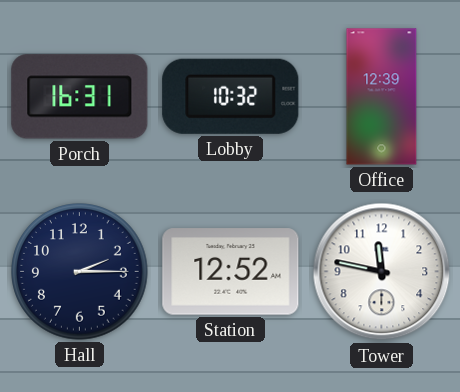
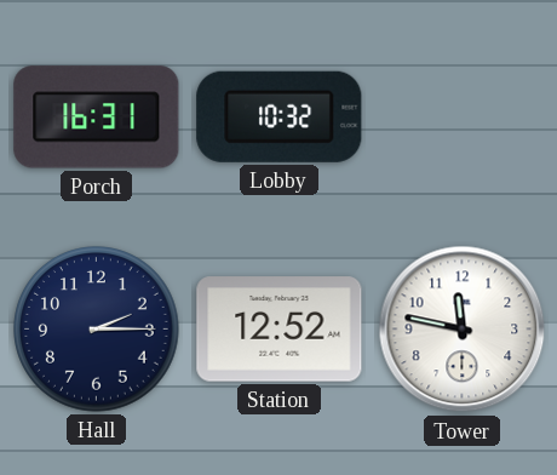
Office: 12:39 -> none (382, 97)
